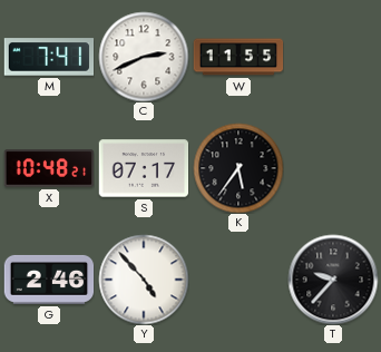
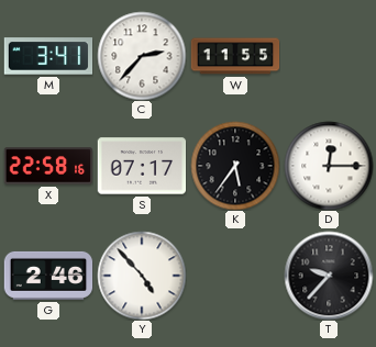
M: 7:41 -> 3:41 (48, 56)
C: 2:41 -> 2:37 (142, 56)
X: 10:48 -> 22:58 (48, 166)
D: none -> 12:15 (329, 166)
